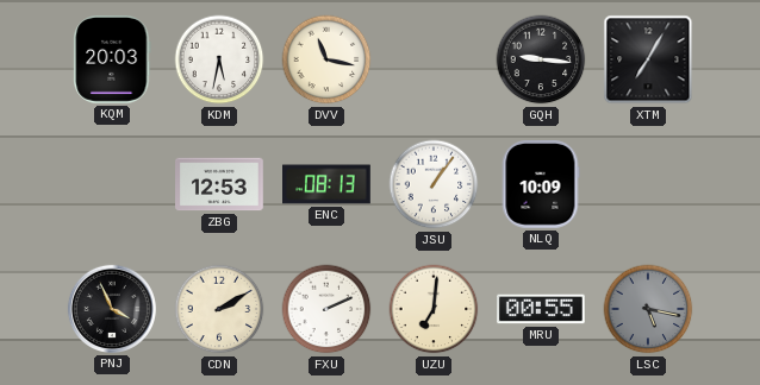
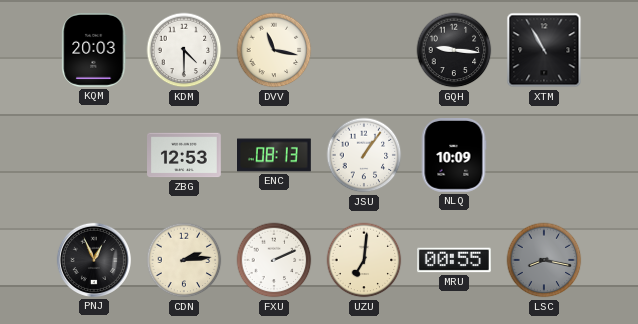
KDM: 5:32 -> 4:30 (184, 50)
XTM: 7:05 -> 10:55 (544, 50)
PNJ: 3:56 -> 12:56 (94, 260)
CDN: 2:10 -> 2:14 (184, 260)
LSC: 5:17 -> 8:17 (544, 260)
